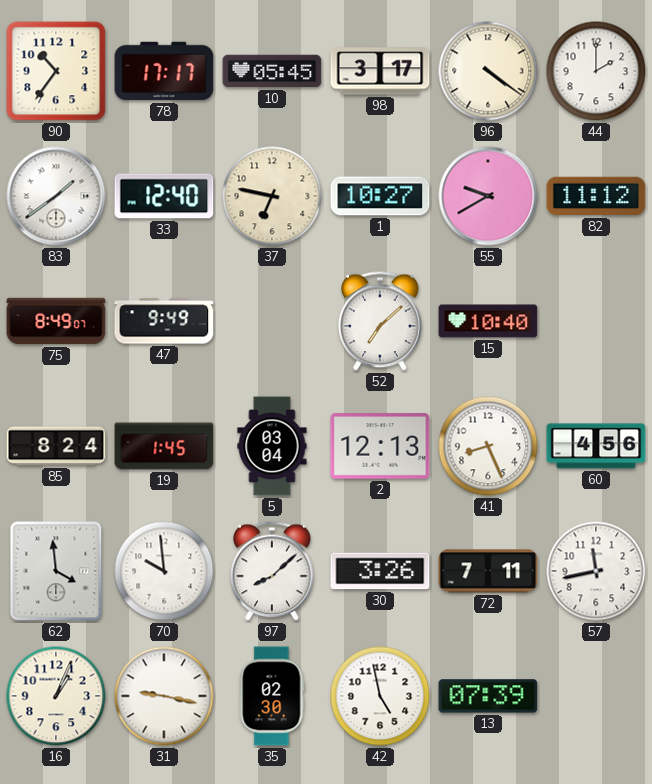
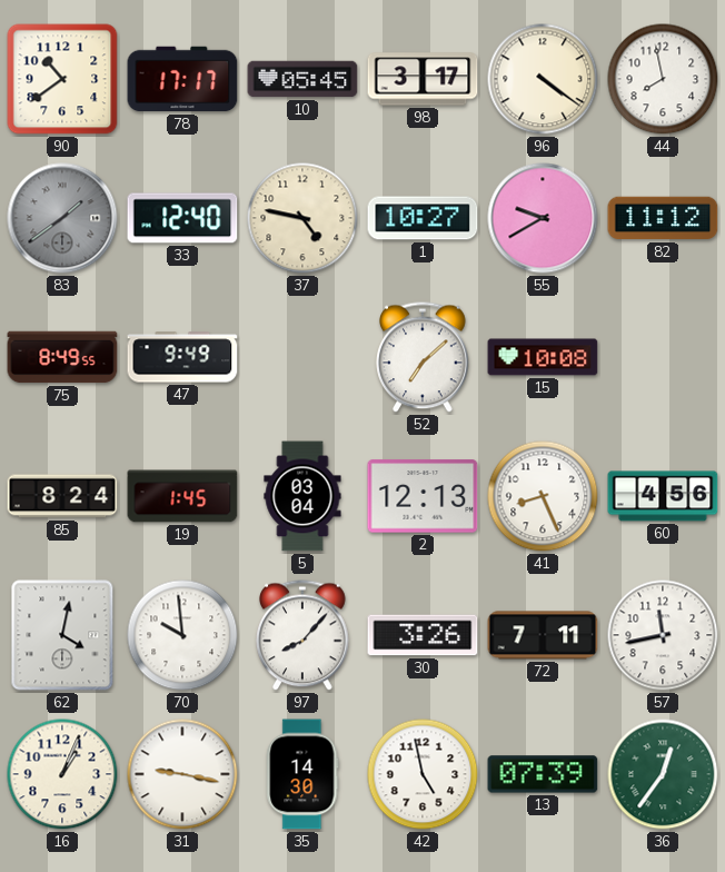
90: 10:36 -> 10:39 (62, 79)
44: 2:00 -> 7:58 (663, 79)
83 dial: white -> grey (62, 218)
37: 6:47 -> 4:47 (302, 218)
75: 8:49:07 -> 8:49:55 (62, 357)
15: 10:40 -> 10:08 (543, 357)
62: 3:59 -> 4:02 (62, 635)
97: 8:08 -> 8:07 (304, 635)
35: 02:30 -> 14:30 (302, 774)
36: none -> 12:36 (663, 774)
